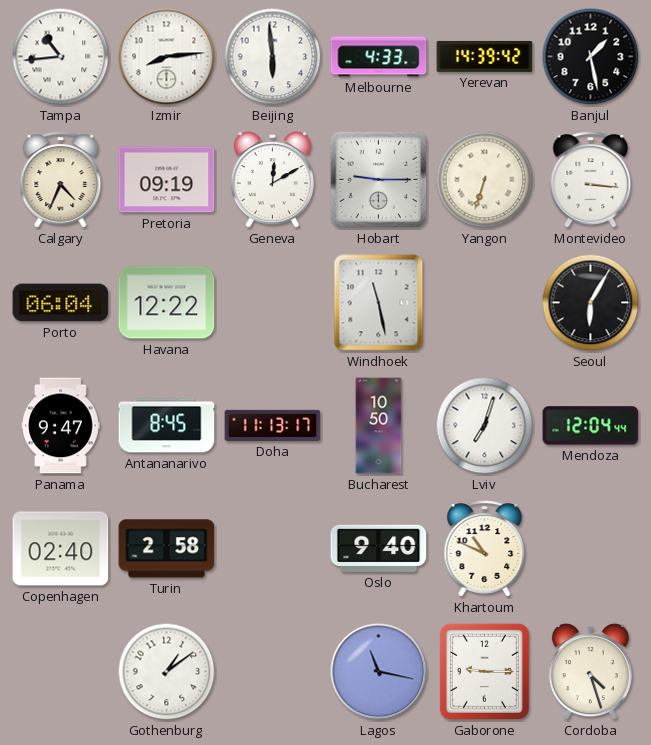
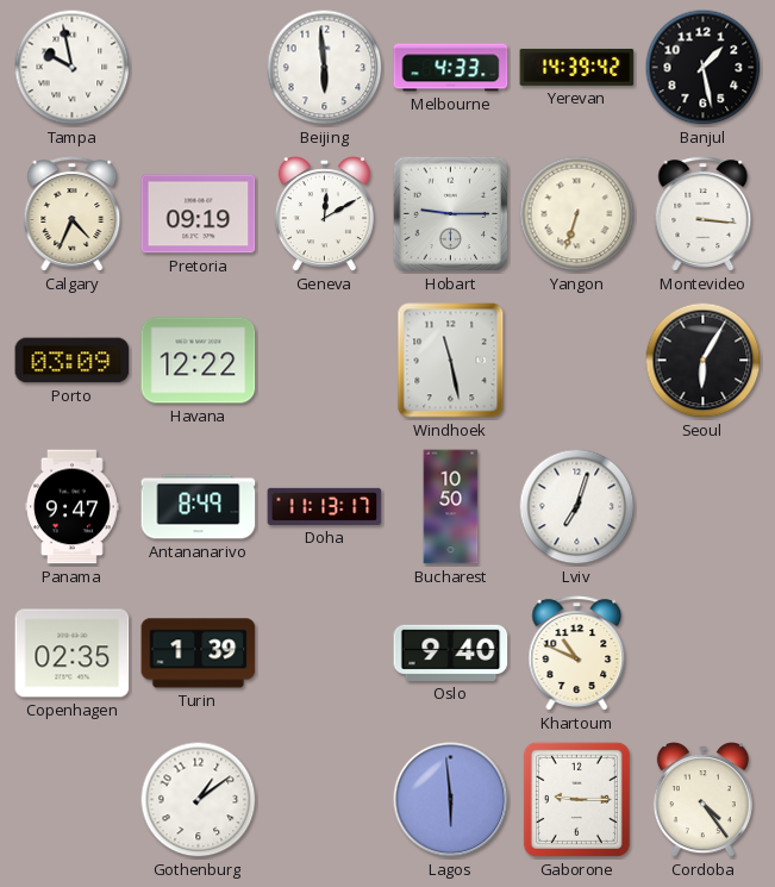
Tampa: 10:44 -> 9:58 (73, 68)
Izmir: 8:14 -> none (167, 57)
Porto: 06:04 -> 03:09 (73, 361)
Antananarivo: 8:45 -> 8:49 (199, 507)
Mendoza: 12:04 -> none (591, 426)
Copenhagen: 02:40 -> 02:35 (73, 654)
Turin: 2:58 -> 1:39 (199, 654)
Lagos: 11:17 -> 5:59 (451, 800)
Cordoba: 4:27 -> 4:24 (702, 800)
